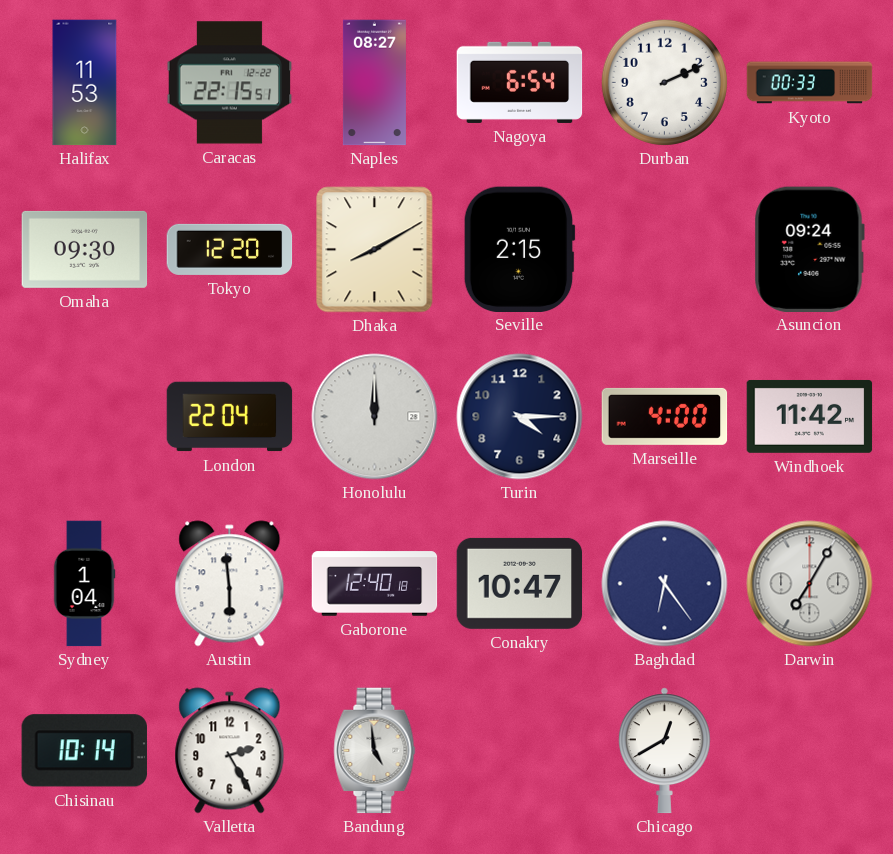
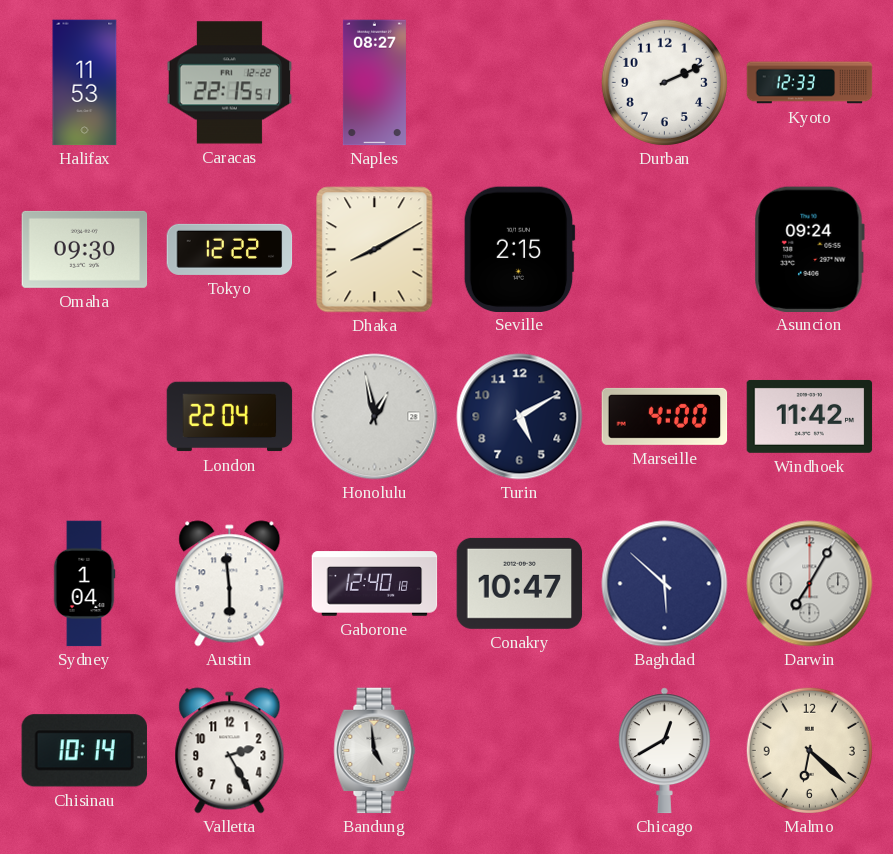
Nagoya: 6:54 -> none (520, 82)
Kyoto: 00:33 -> 12:33 (810, 83)
Tokyo: 12:20 -> 12:22 (230, 249)
Honolulu: 12:00 -> 12:58 (375, 417)
Turin: 4:15 -> 5:10 (520, 417)
Baghdad: 6:24 -> 5:52 (665, 584)
Malmo: none -> 6:22 (809, 750)
